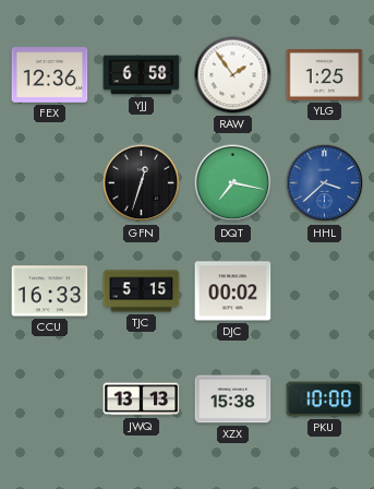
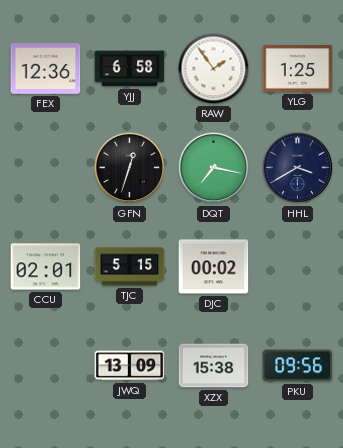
HHL: 3:38 -> 3:40 (298, 168)
HHL dial: blue -> navy (298, 168)
CCU: 16:33 -> 02:01 (46, 267)
JWQ: 13:13 -> 13:09 (130, 366)
PKU: 10:00 -> 09:56 (298, 366)
